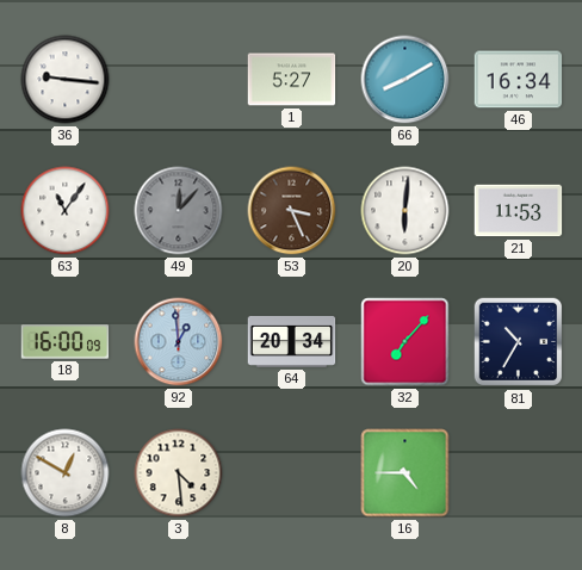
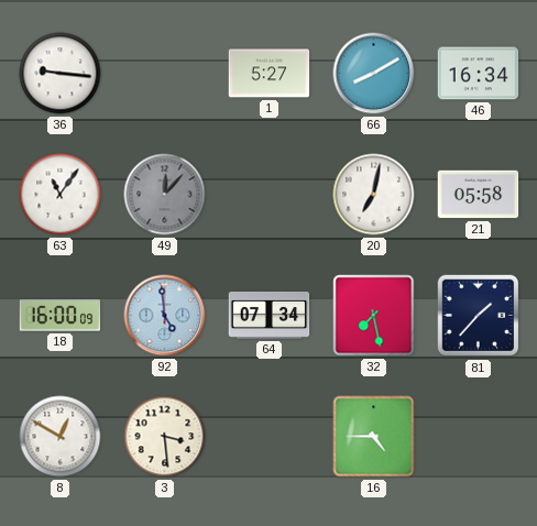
53: 3:26 -> none (292, 211)
20: 6:01 -> 7:02 (374, 195)
21: 11:53 -> 05:58 (479, 195)
92: 12:59 -> 4:59 (165, 316)
64: 20:34 -> 07:34 (270, 315)
32: 7:07 -> 7:28 (374, 316)
81: 10:35 -> 1:37 (479, 316)
3: 4:29 -> 3:29 (165, 437)
